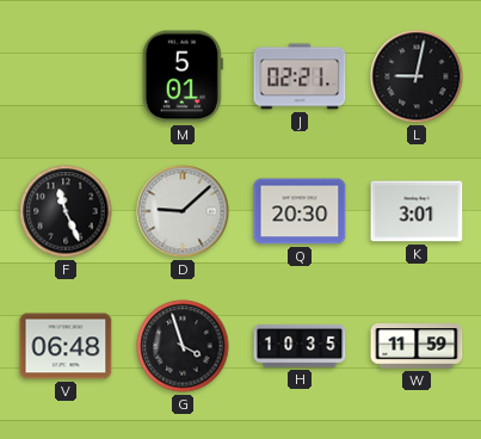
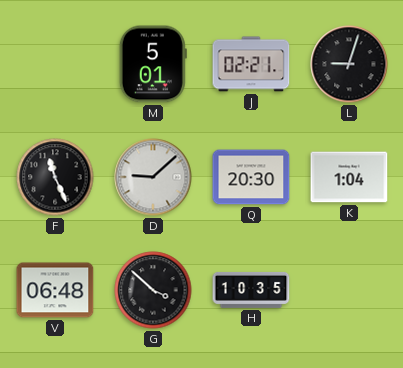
L: 9:02 -> 9:03 (349, 64)
K: 3:01 -> 1:04 (349, 177)
G: 3:57 -> 3:52 (153, 290)
W: 11:59 -> none (417, 346)
